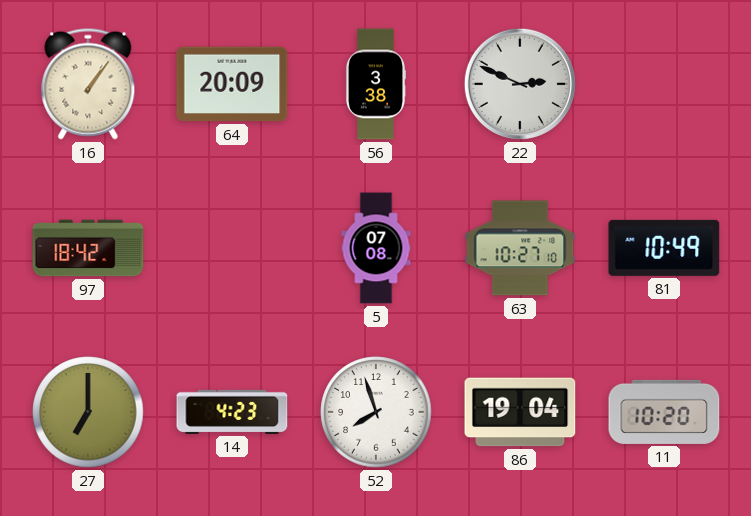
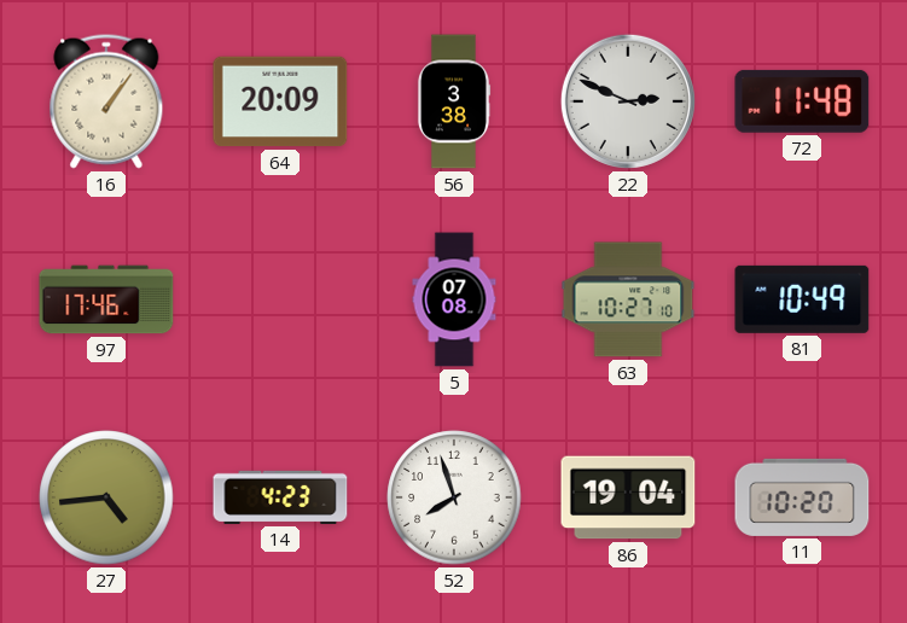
72: none -> 11:48 (802, 101)
97: 18:42 -> 17:46 (106, 299)
27: 7:00 -> 4:44 (106, 497)
